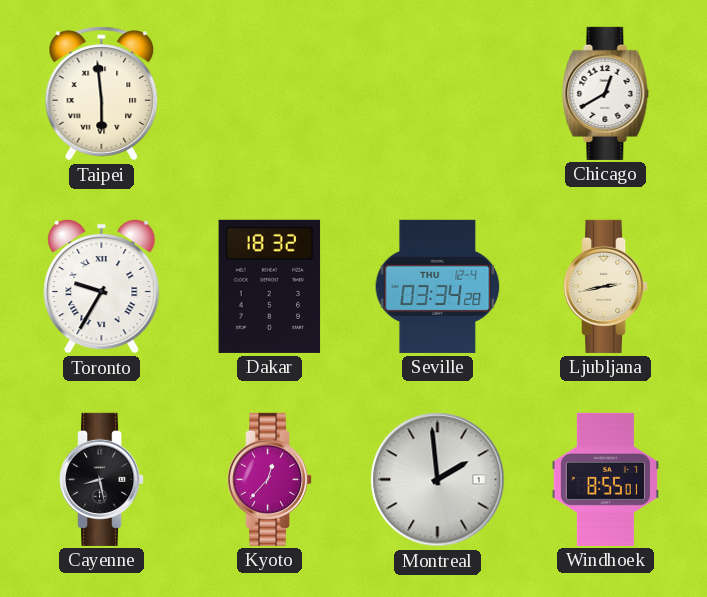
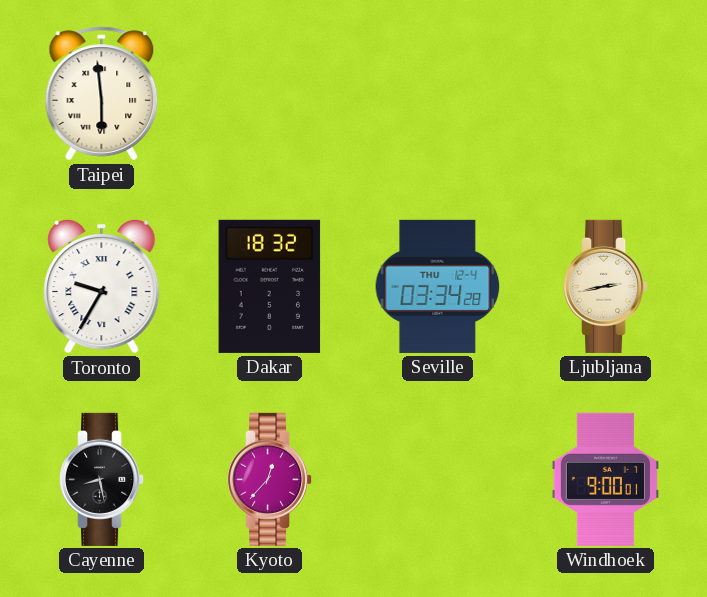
Chicago: 12:40 -> none (606, 93)
Montreal: 1:59 -> none (438, 480)
Windhoek: 8:55 -> 9:00 (605, 479)
